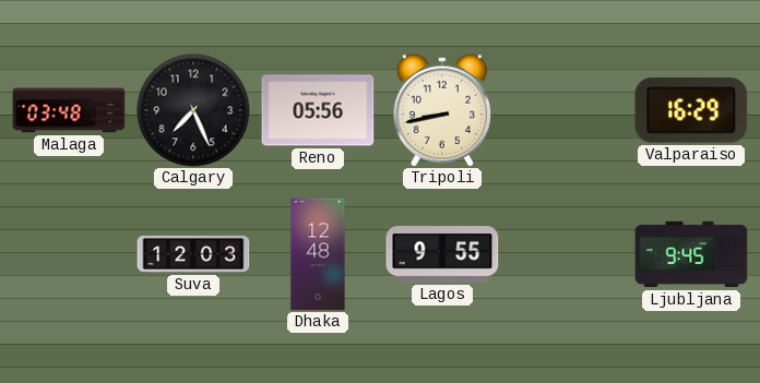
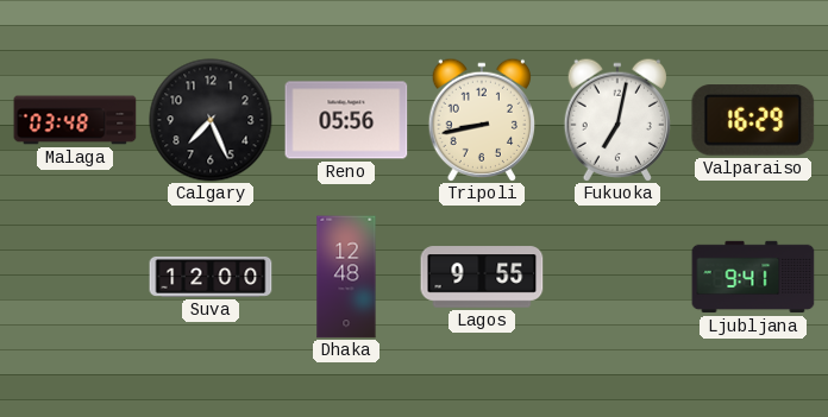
Fukuoka: none -> 7:02 (616, 120)
Suva: 12:03 -> 12:00 (211, 277)
Ljubljana: 9:45 -> 9:41 (753, 277)
